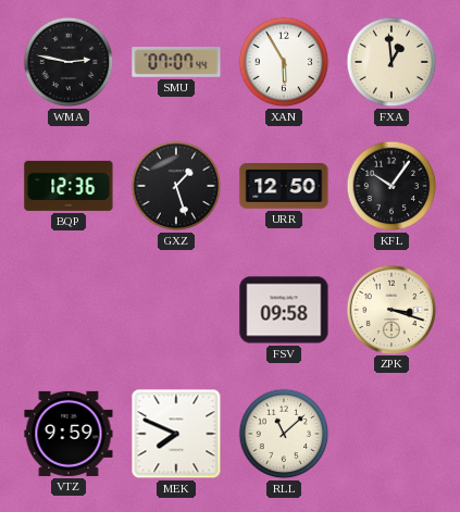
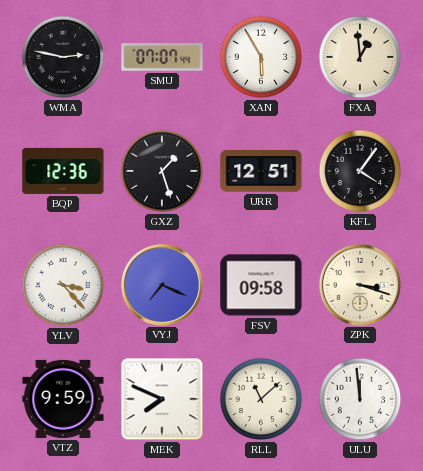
URR: 12:50 -> 12:51 (261, 171)
KFL: 10:06 -> 4:06 (360, 171)
YLV: none -> 3:23 (63, 285)
VYJ: none -> 7:19 (161, 284)
ULU: none -> 11:59 (360, 399)
